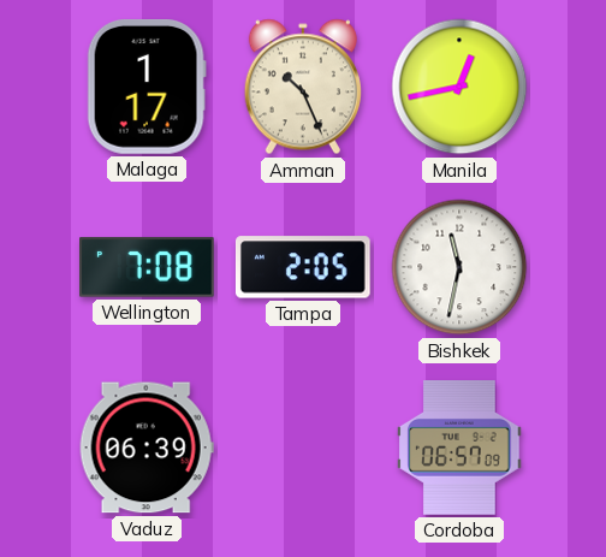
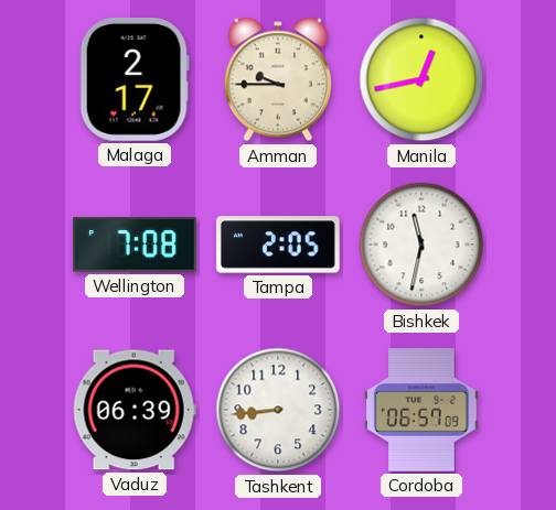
Malaga: 1:17 -> 2:17 (135, 80)
Amman: 10:26 -> 9:45 (278, 79)
Tashkent: none -> 8:44 (278, 410)
